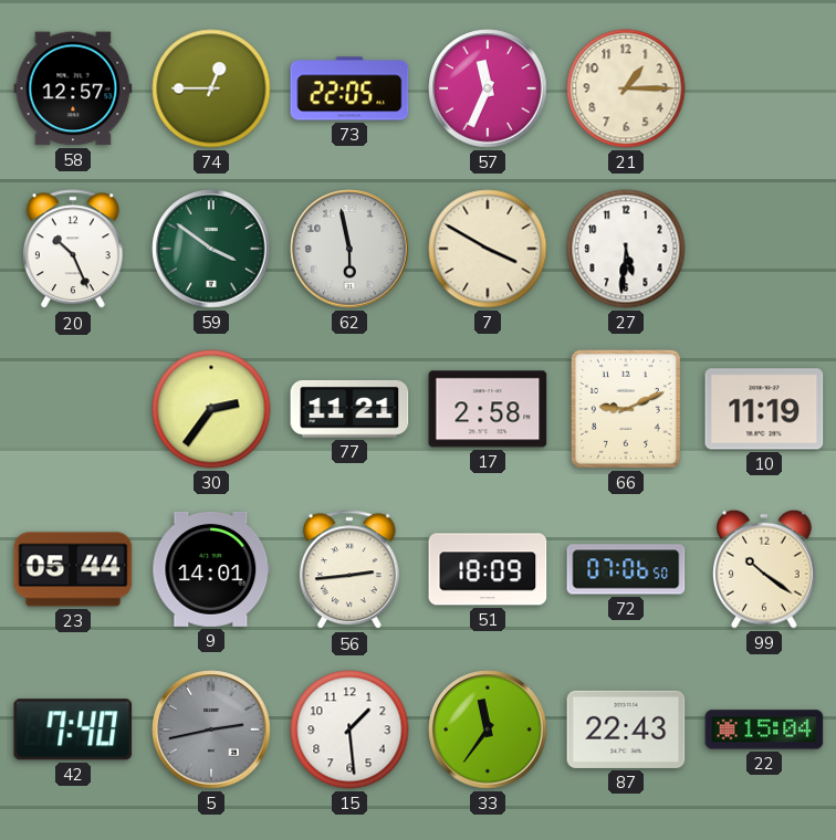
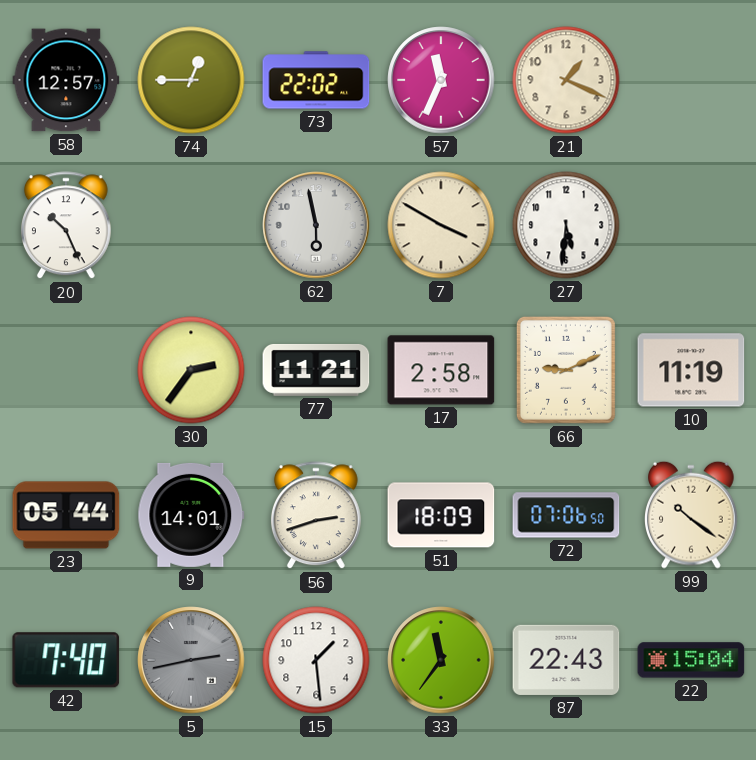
73: 22:05 -> 22:02 (316, 80)
21: 1:15 -> 1:19 (566, 80)
59: 3:51 -> none (211, 249)
56: 2:44 -> 2:42 (316, 516)
